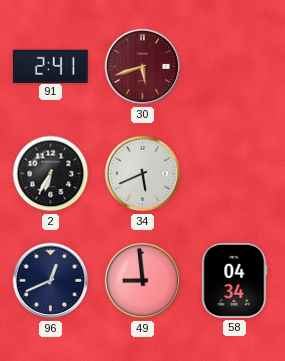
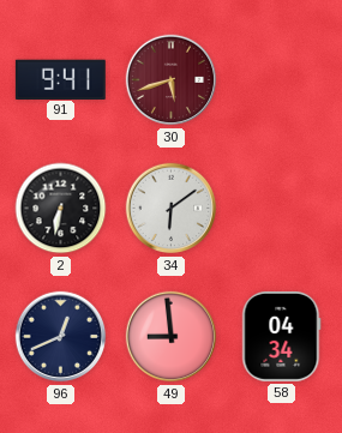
91: 2:41 -> 9:41 (60, 79)
2: 6:35 -> 6:32 (61, 209)
34: 5:41 -> 6:09 (172, 209)
